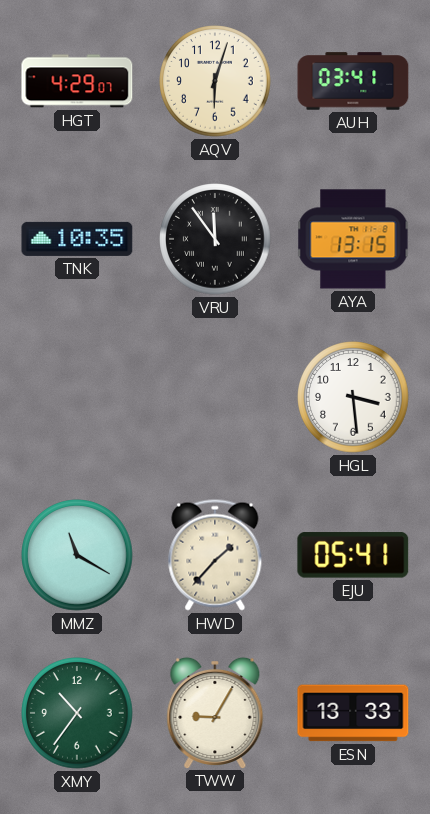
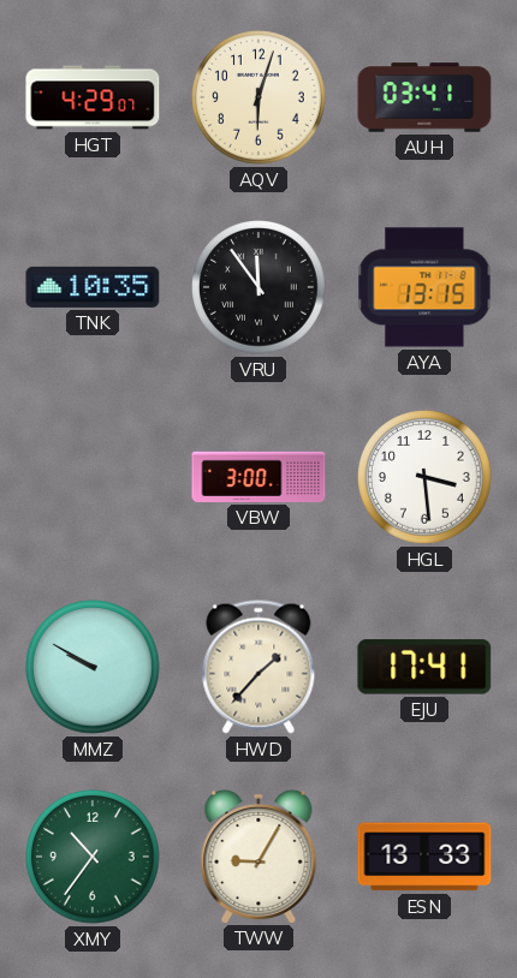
VBW: none -> 3:00 (258, 477)
MMZ: 11:20 -> 9:50 (93, 667)
EJU: 05:41 -> 17:41 (424, 667)
